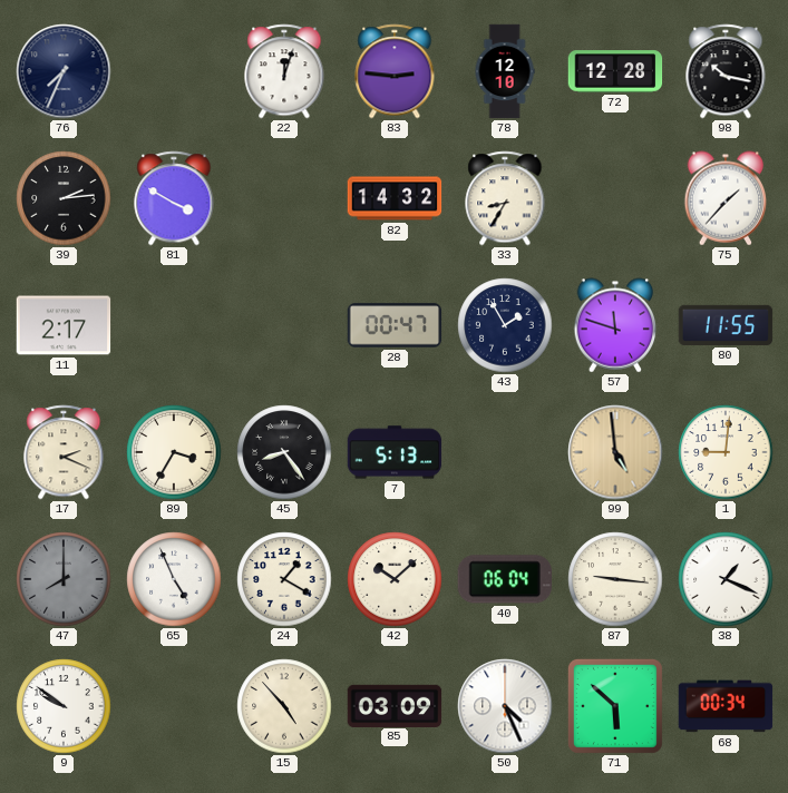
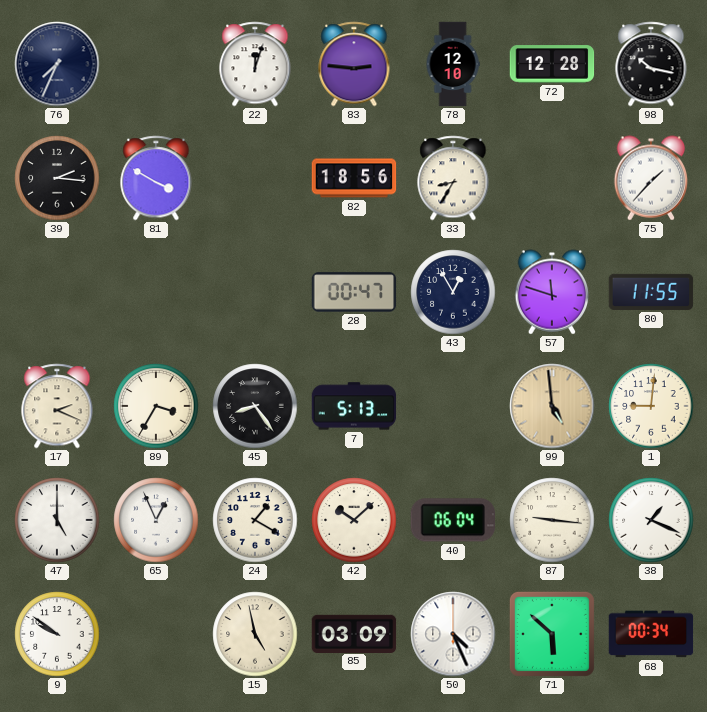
39: 2:14 -> 2:16 (57, 178)
82: 14:32 -> 18:56 (354, 178)
11: 2:17 -> none (64, 325)
43: 1:55 -> 12:55 (453, 292)
47: 8:00 -> 5:00 (57, 520)
47 dial: grey -> white (57, 520)
65: 4:56 -> 12:56 (156, 520)
15: 4:53 -> 4:58 (255, 634)
